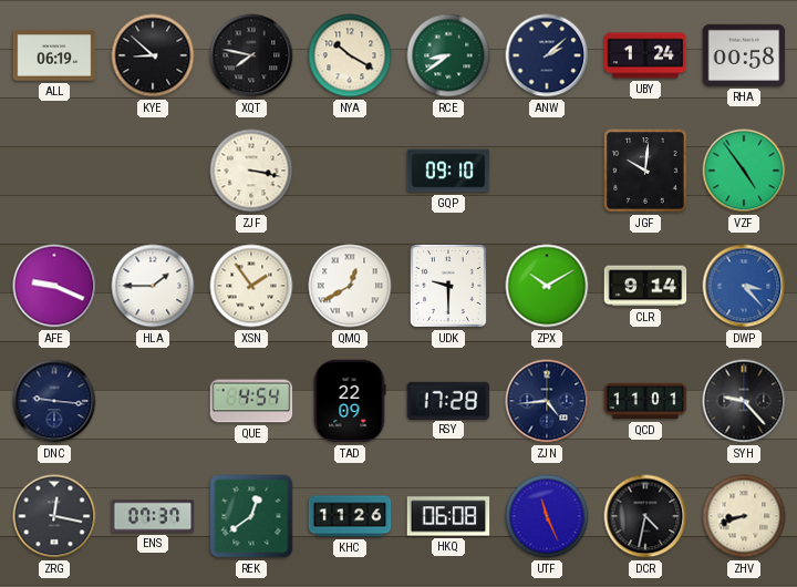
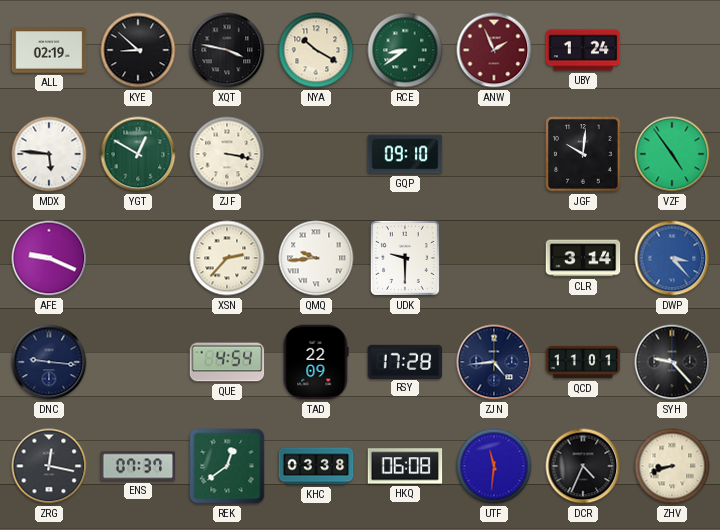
ALL: 06:19 -> 02:19 (49, 50)
XQT: 7:47 -> 3:47 (227, 50)
ANW: 2:08 -> 1:56 (494, 50)
ANW dial: navy -> burgundy (494, 50)
RHA: 00:58 -> none (744, 55)
MDX: none -> 5:46 (49, 154)
YGT: none -> 12:50 (138, 154)
HLA: 1:45 -> none (153, 286)
XSN: 1:54 -> 2:37 (227, 258)
QMQ: 12:40 -> 9:44 (316, 258)
ZPX: 10:10 -> none (547, 286)
CLR: 9:14 -> 3:14 (583, 258)
KHC: 11:26 -> 03:38 (316, 466)
UTF: 11:26 -> 11:31 (494, 466)
DCR: 4:32 -> 4:34 (583, 466)
